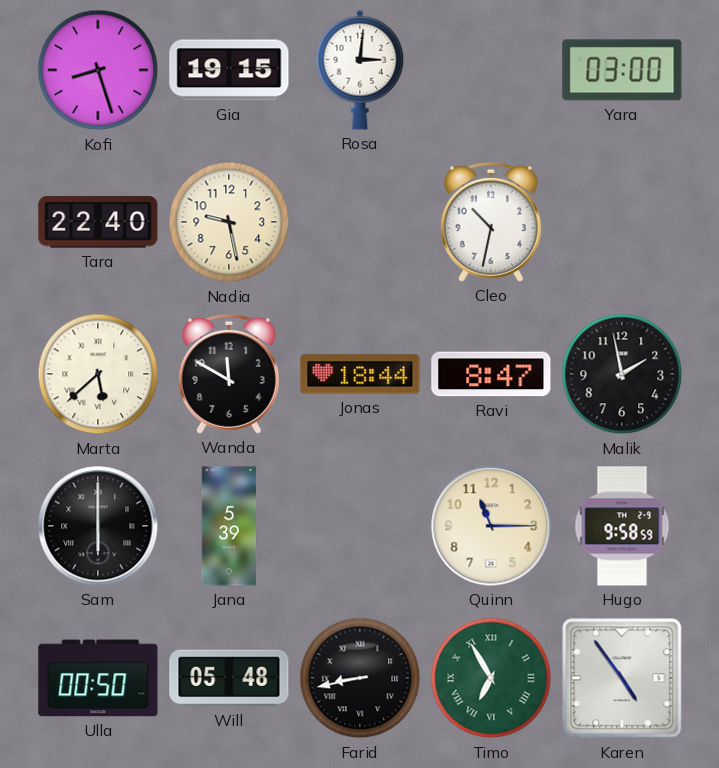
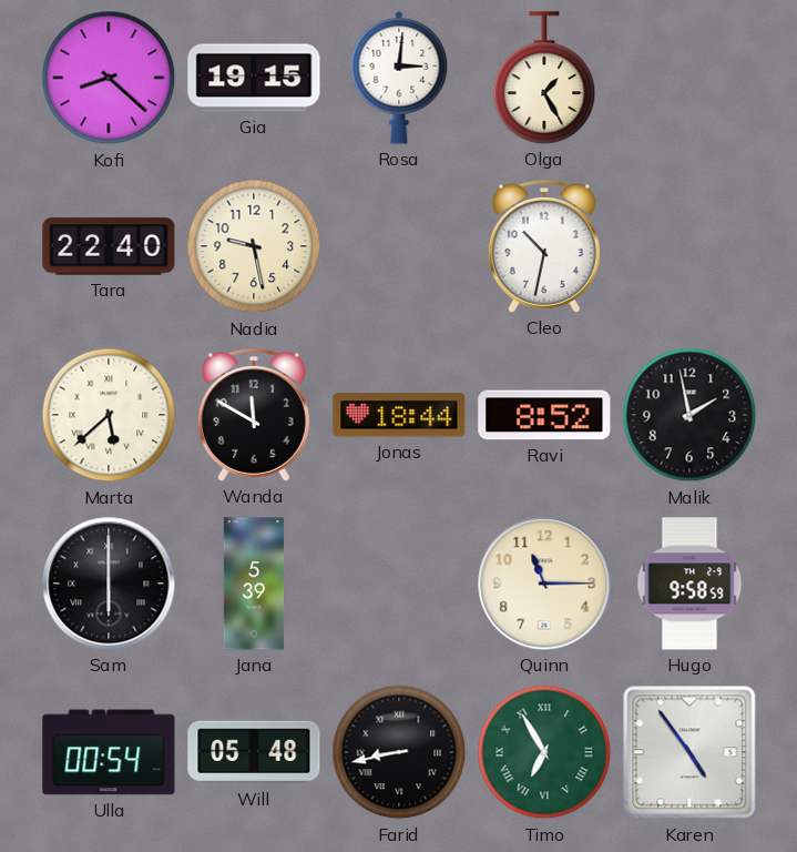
Kofi: 8:27 -> 8:22 (109, 78)
Olga: none -> 1:25 (544, 78)
Yara: 03:00 -> none (622, 70)
Ravi: 8:47 -> 8:52 (544, 415)
Ulla: 00:50 -> 00:54 (109, 752)
